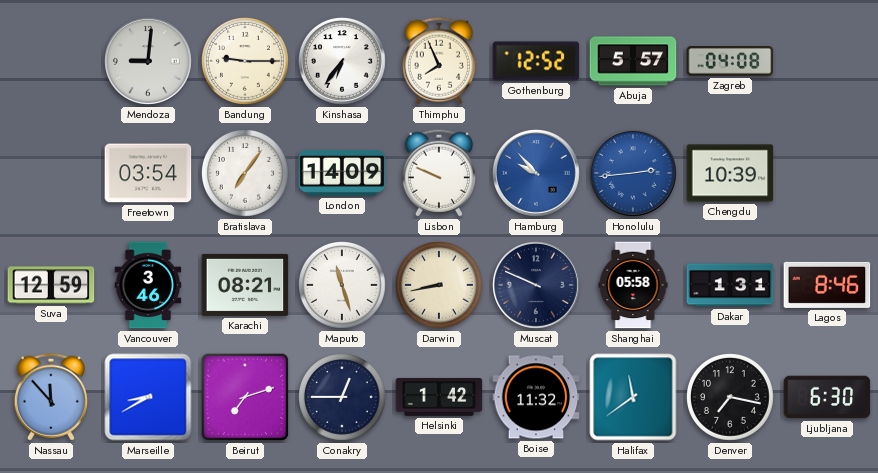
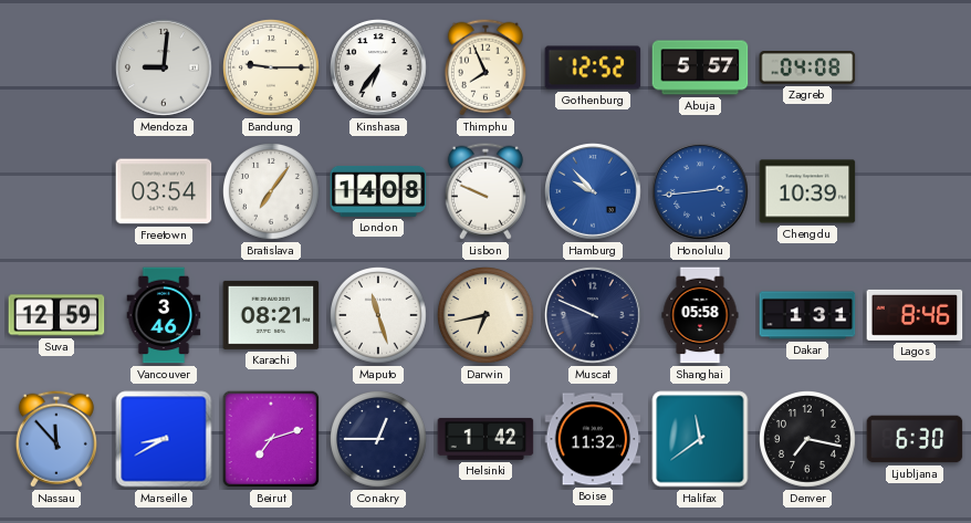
London: 14:09 -> 14:08 (378, 191)
Darwin: 8:43 -> 6:43 (487, 316)
